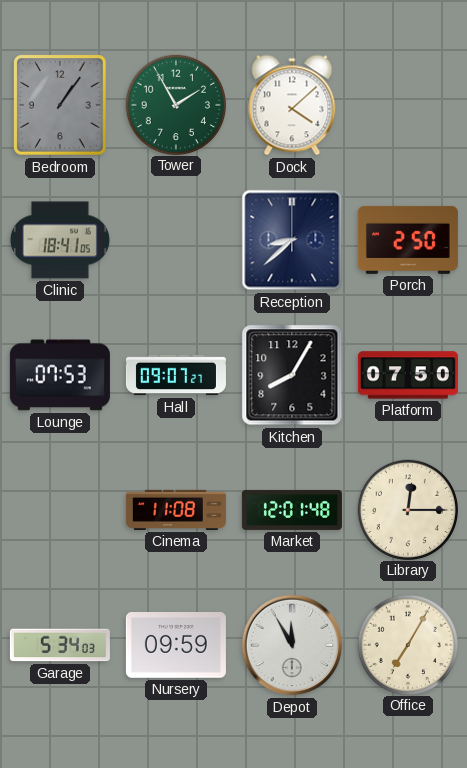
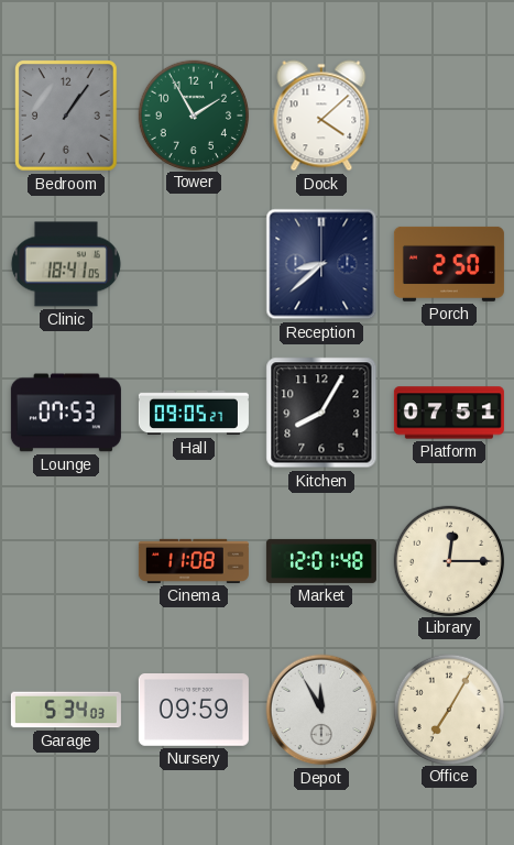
Hall: 09:07 -> 09:05 (194, 413)
Platform: 07:50 -> 07:51 (449, 413)
